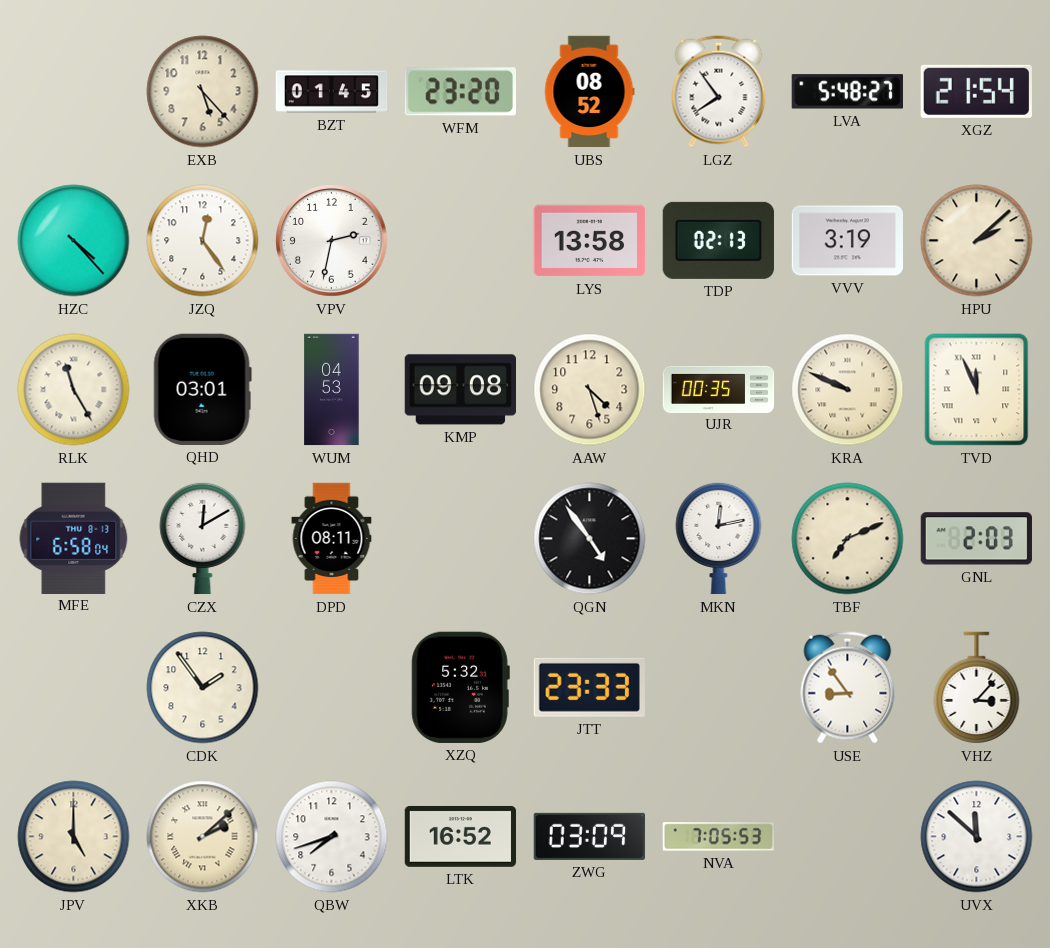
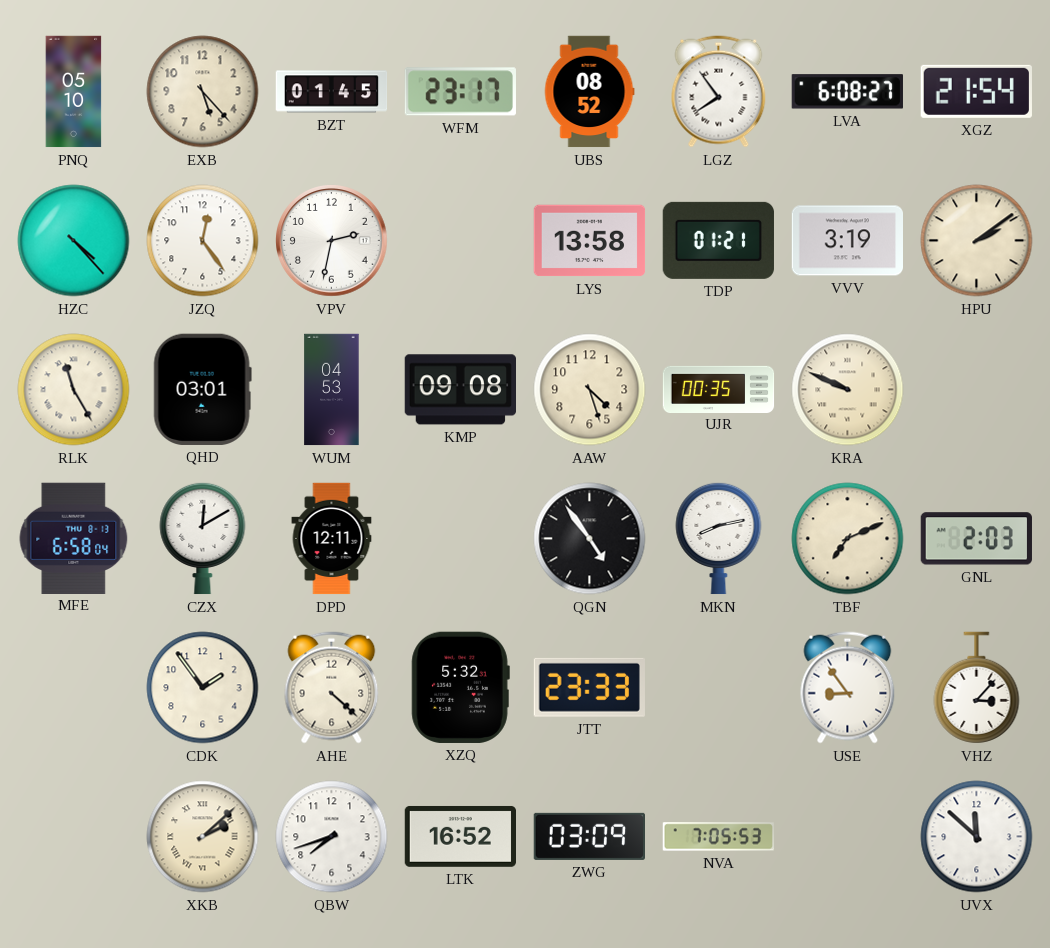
PNQ: none -> 05:10 (74, 92)
WFM: 23:20 -> 23:17 (460, 92)
LVA: 5:48 -> 6:08 (847, 92)
TDP: 02:13 -> 01:21 (718, 240)
HPU: 2:08 -> 2:09 (977, 241)
TVD: 11:56 -> none (977, 390)
DPD: 08:11 -> 12:11 (332, 539)
MKN: 12:13 -> 8:13 (719, 538)
AHE: none -> 4:22 (332, 688)
JPV: 5:00 -> none (74, 837)
